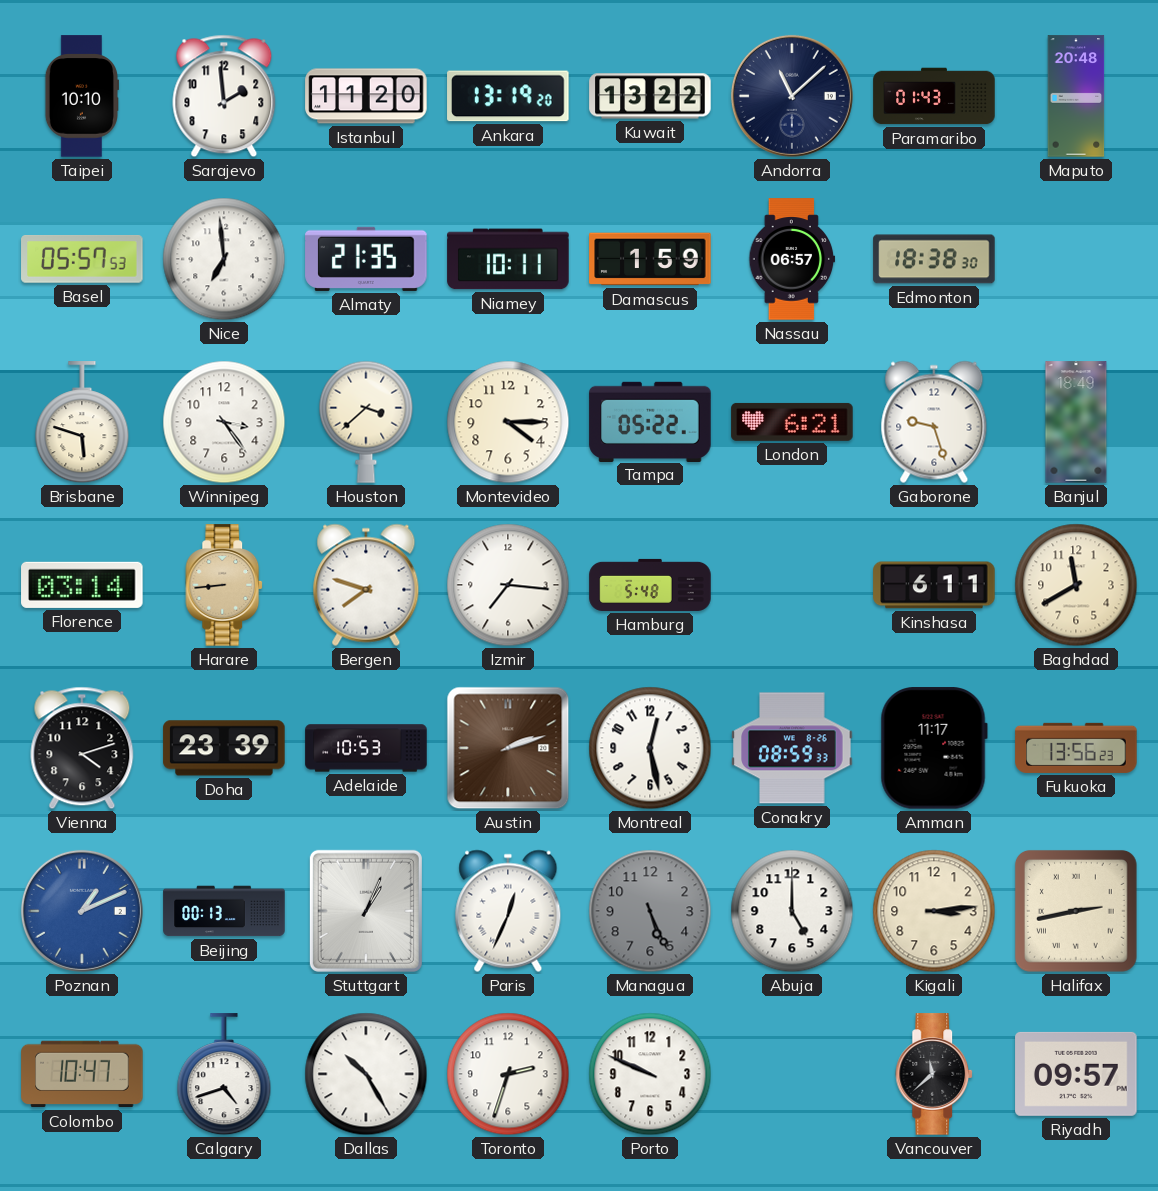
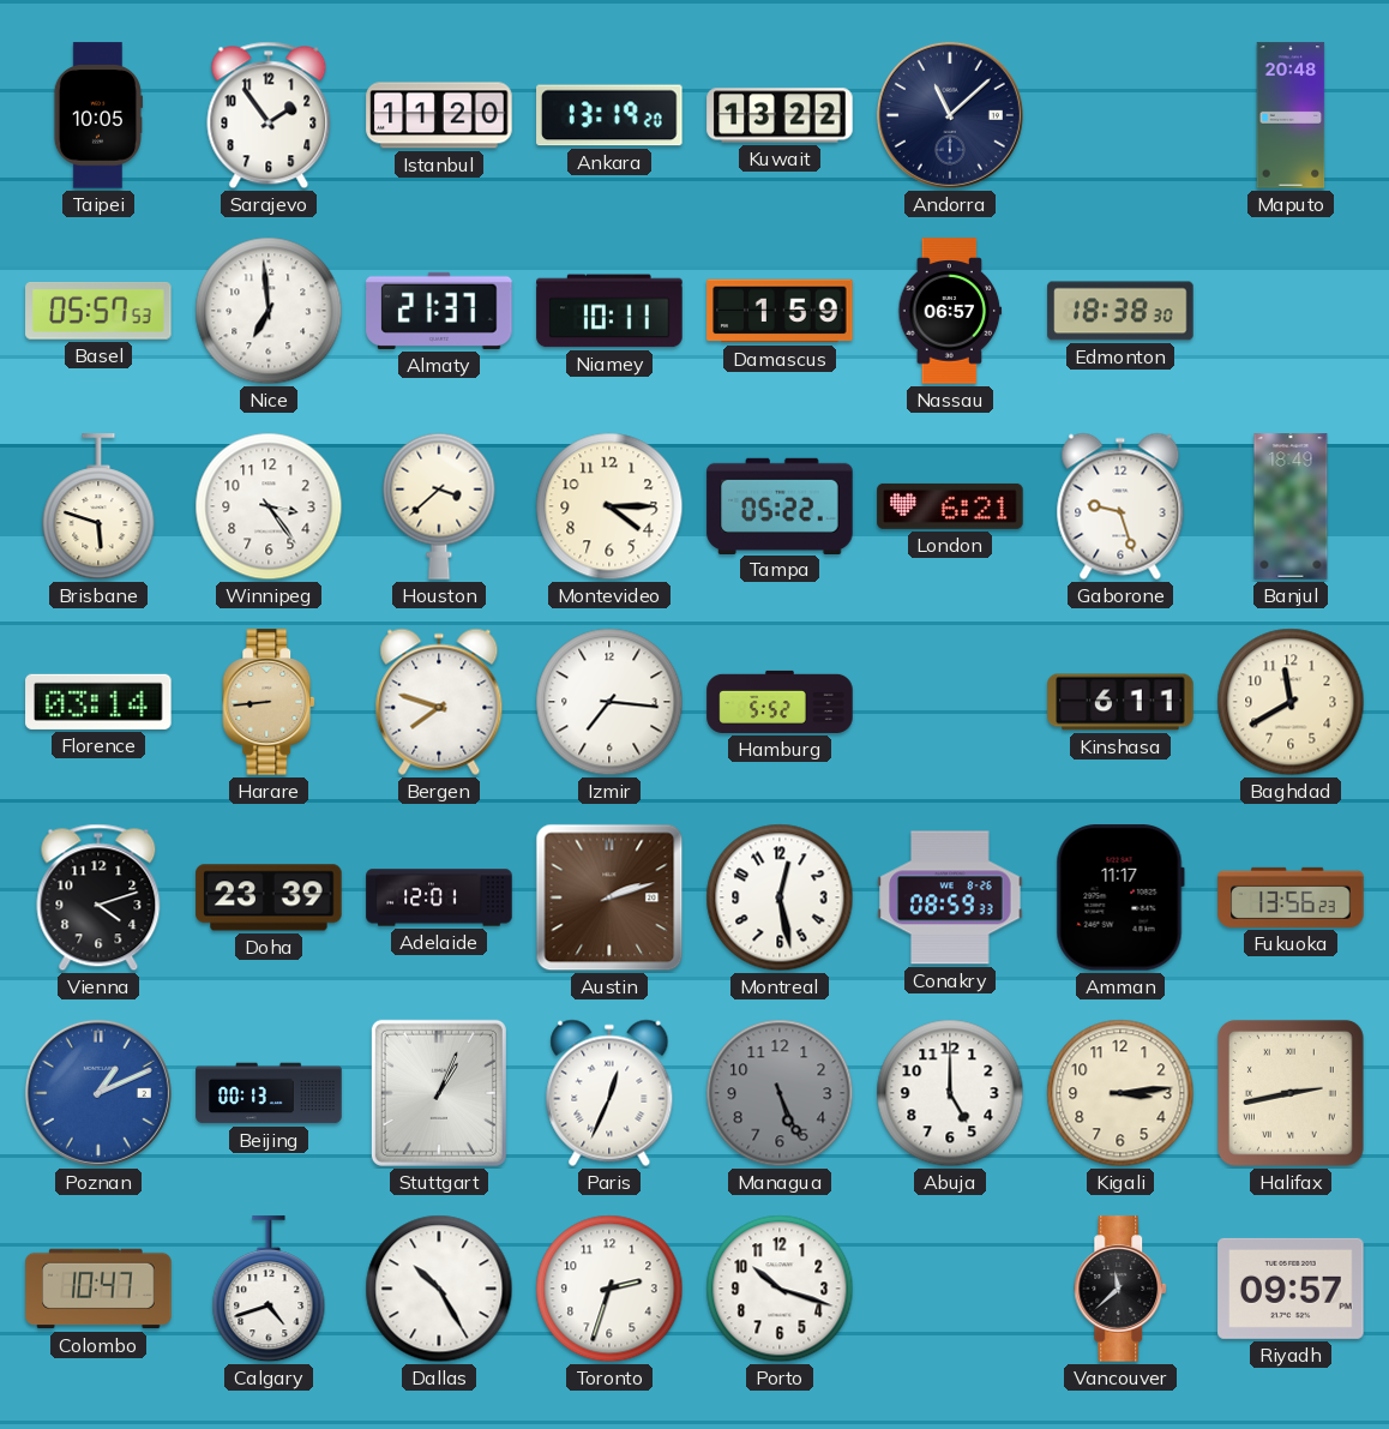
Taipei: 10:10 -> 10:05 (97, 115)
Sarajevo: 1:59 -> 1:54 (269, 115)
Paramaribo: 01:43 -> none (934, 96)
Almaty: 21:35 -> 21:37 (439, 311)
Hamburg: 5:48 -> 5:52 (780, 702)
Adelaide: 10:53 -> 12:01 (439, 897)
Porto: 9:49 -> 10:18 (780, 1289)
